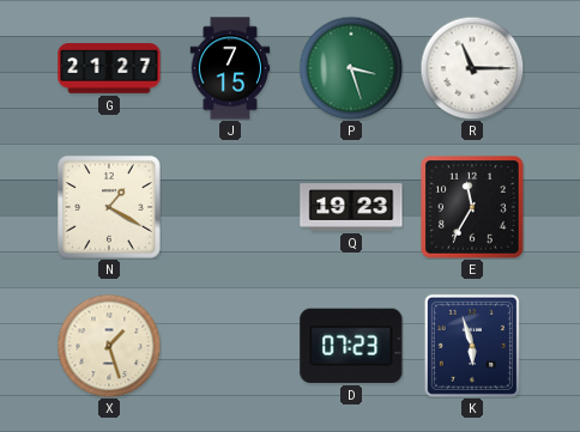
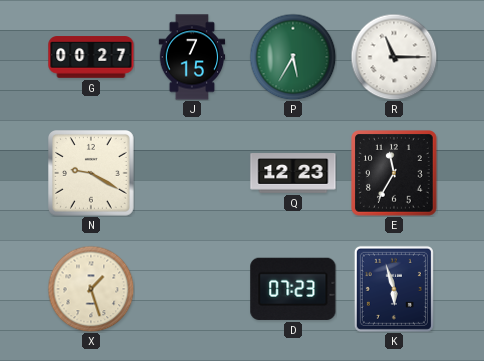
G: 21:27 -> 00:27 (91, 57)
P: 3:27 -> 5:35 (293, 57)
N: 1:20 -> 9:20 (92, 174)
Q: 19:23 -> 12:23 (293, 173)
